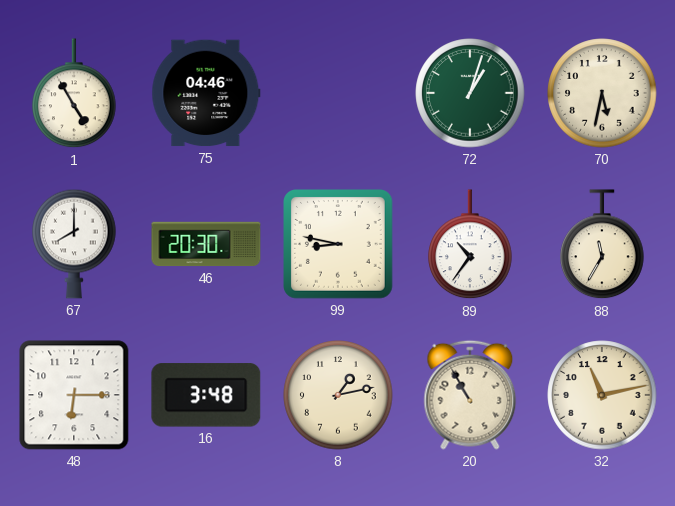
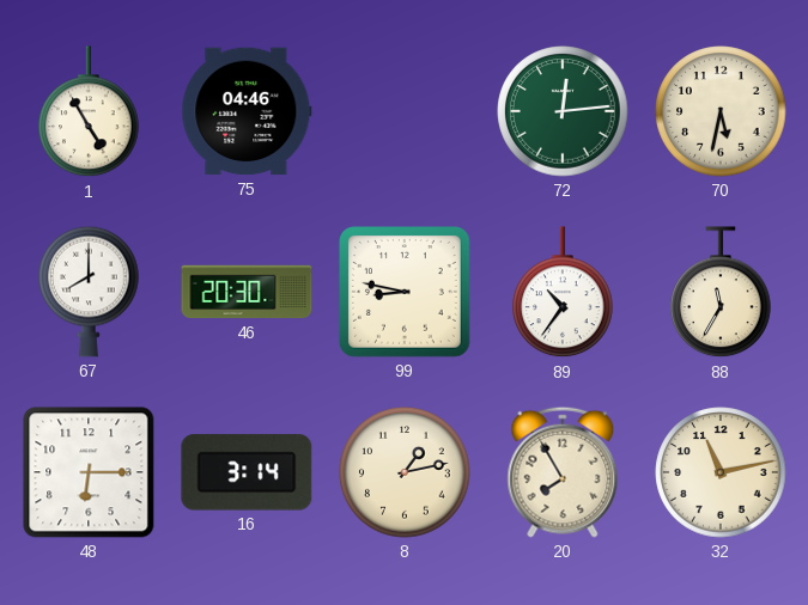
72: 1:03 -> 12:14 (563, 111)
16: 3:48 -> 3:14 (247, 472)
20: 10:55 -> 7:55 (563, 472)
